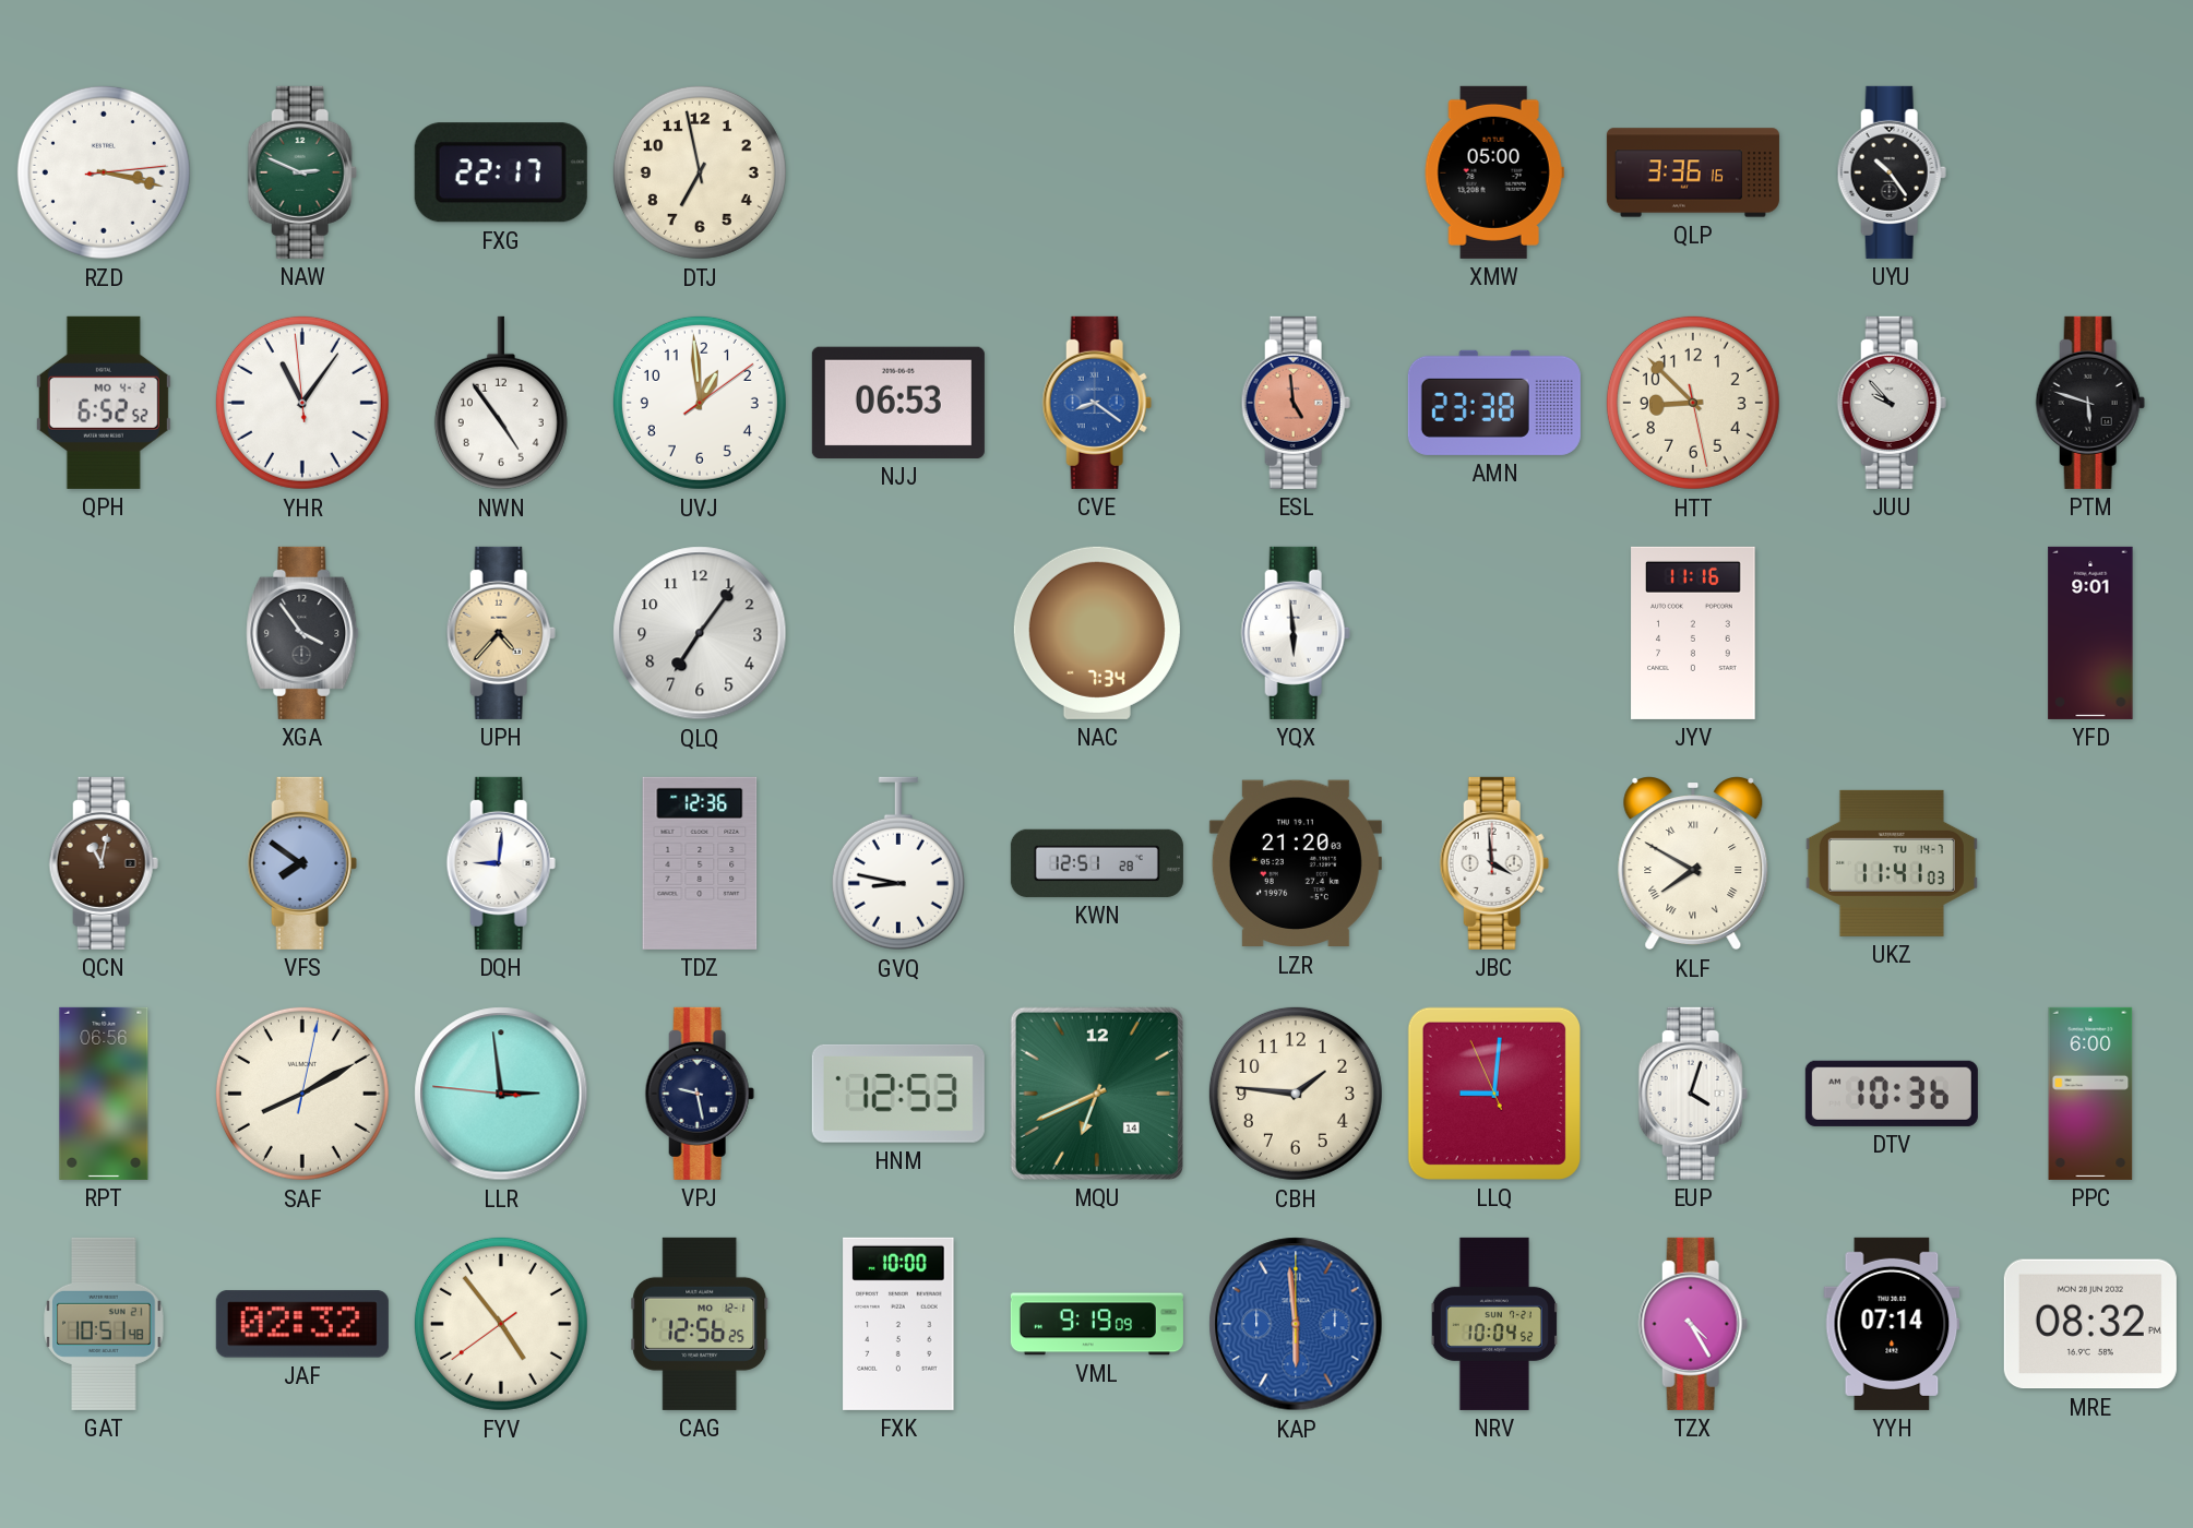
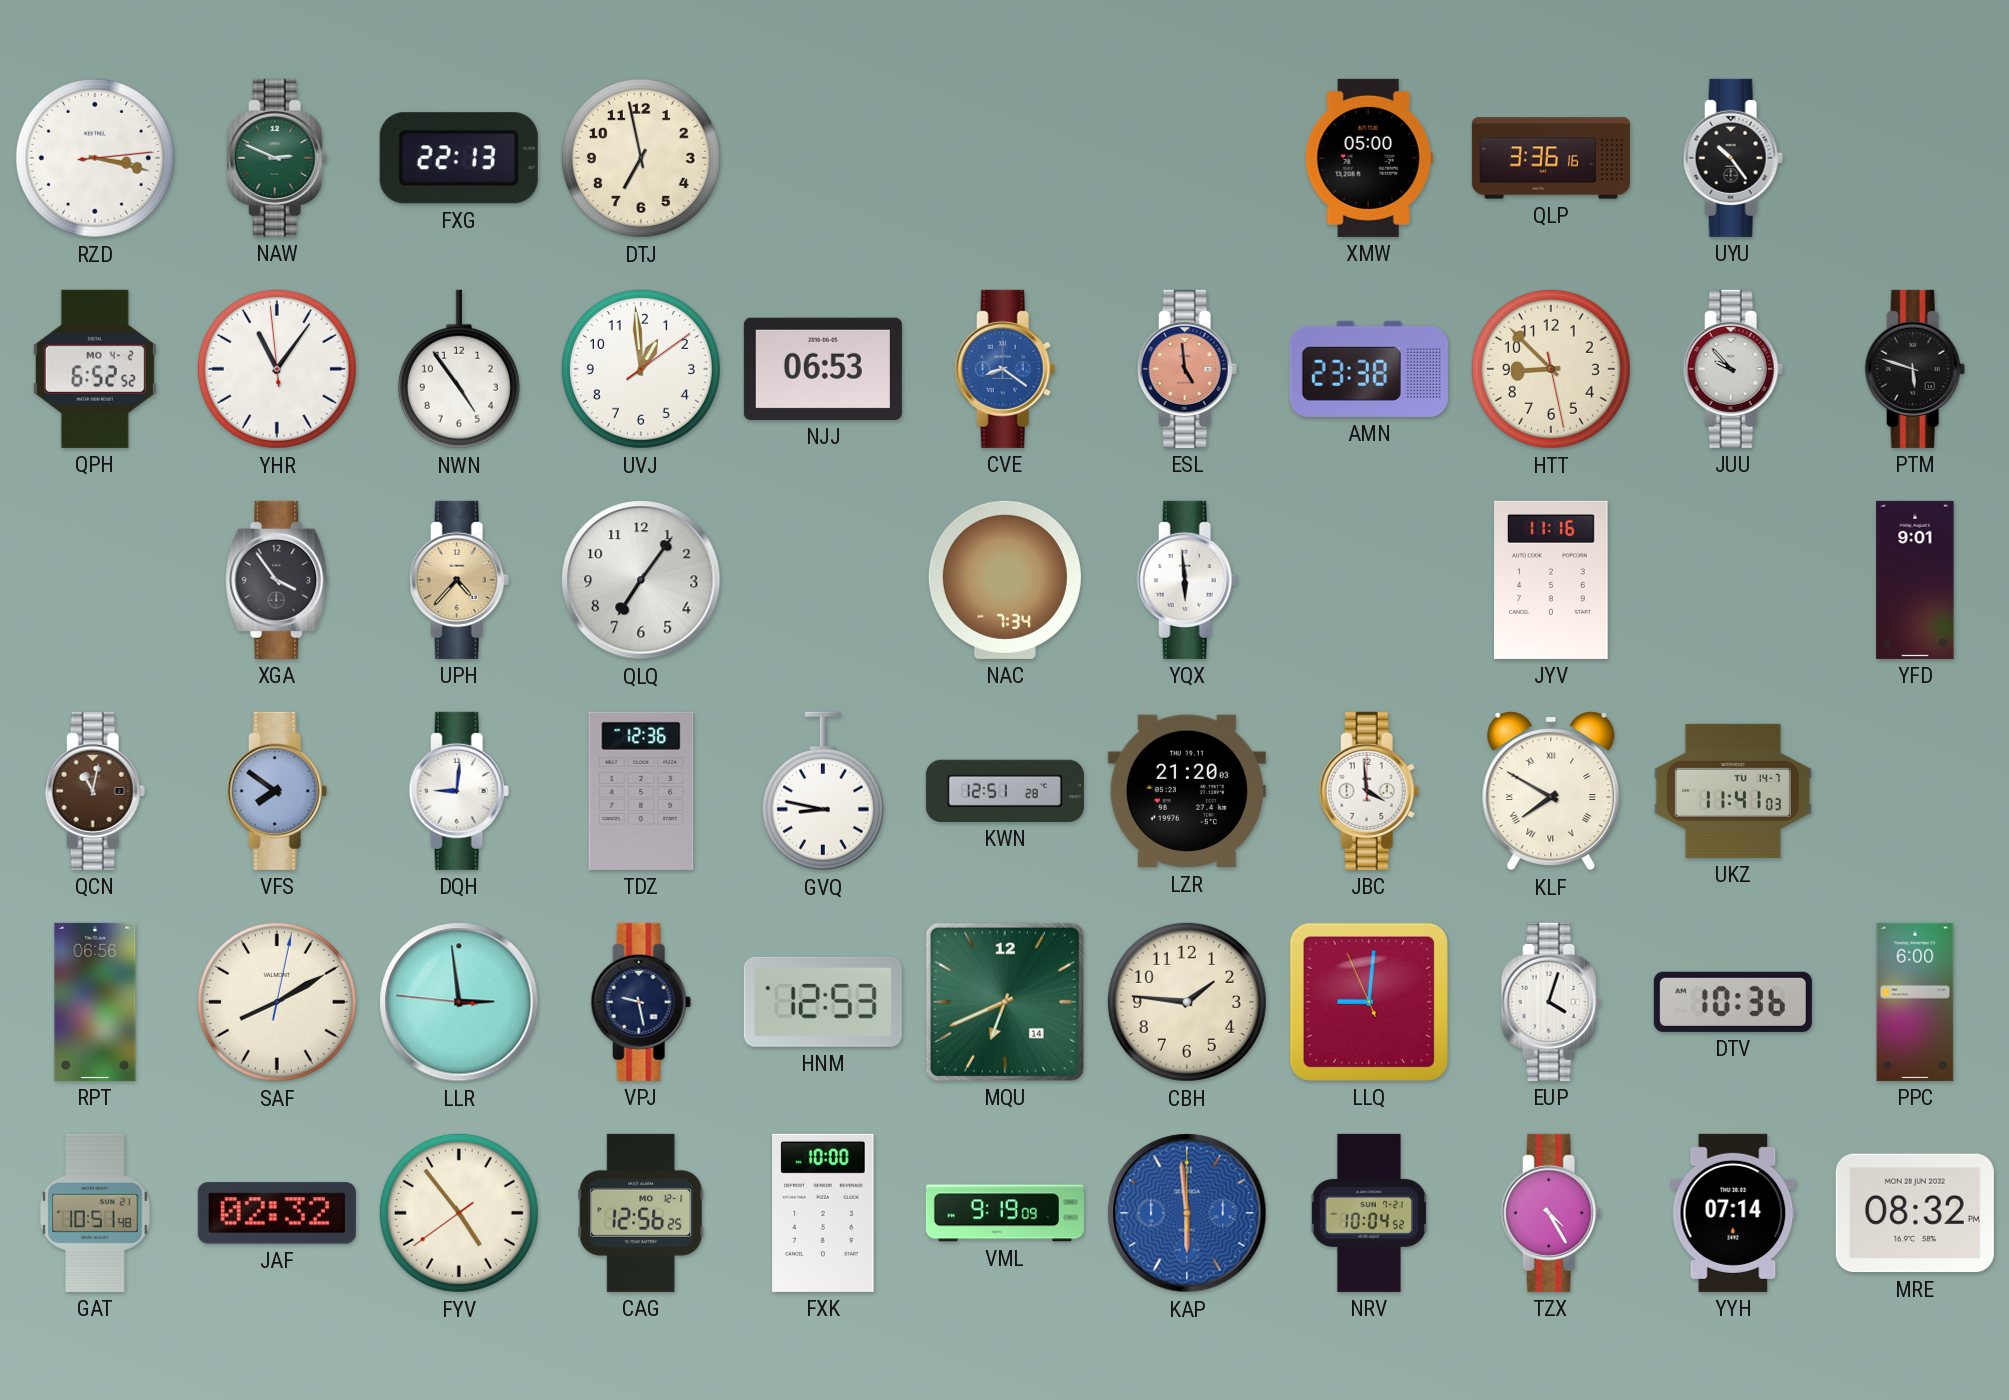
FXG: 22:17 -> 22:13 (459, 158)
